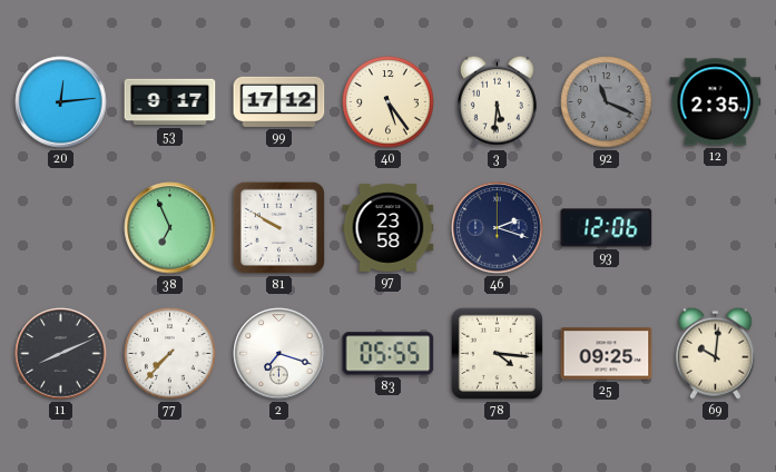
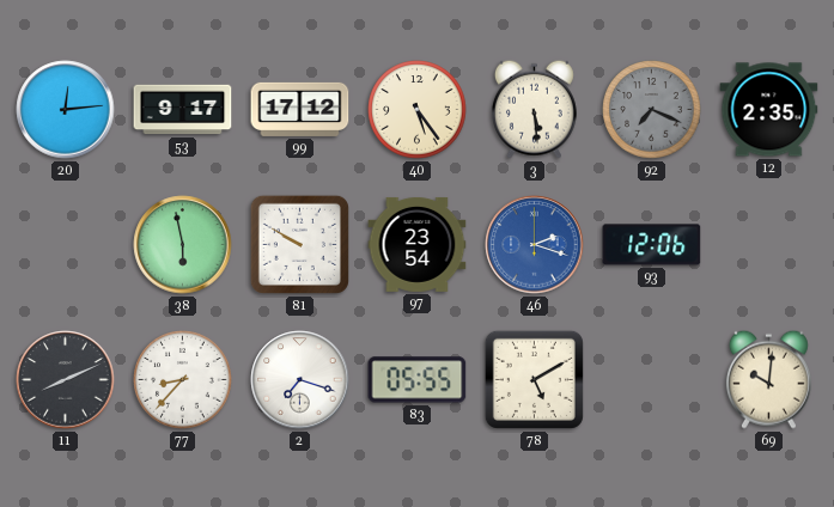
3: 5:31 -> 5:29 (534, 109)
92: 11:19 -> 7:19 (652, 110)
38: 6:56 -> 5:58 (183, 245)
97: 23:58 -> 23:54 (418, 244)
46 dial: navy -> blue (535, 245)
77: 7:37 -> 8:37 (183, 380)
78: 4:16 -> 5:10 (534, 379)
25: 09:25 -> none (607, 354)
